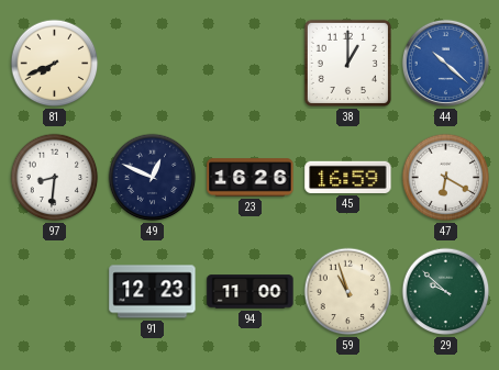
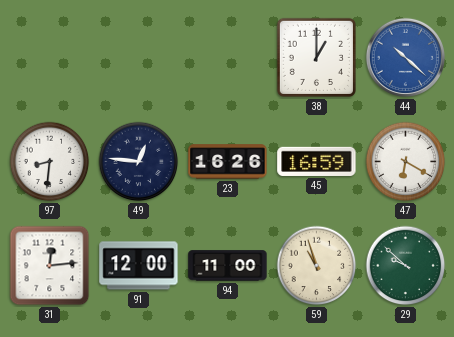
81: 7:41 -> none (55, 64)
49: 12:49 -> 12:46 (139, 162)
31: none -> 12:14 (50, 266)
91: 12:23 -> 12:00 (139, 266)
